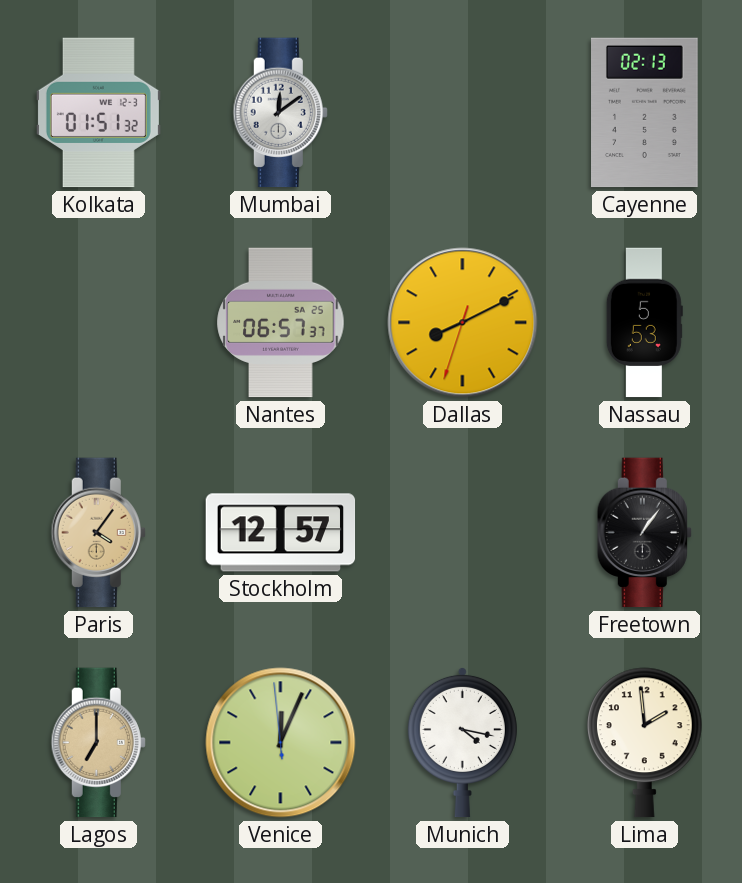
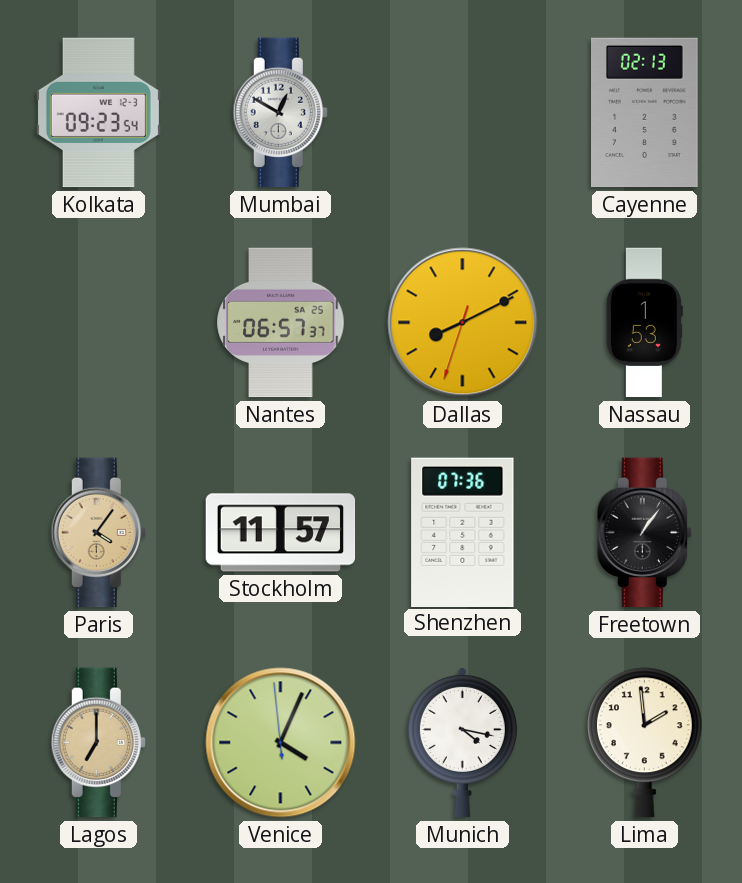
Kolkata: 01:51 -> 09:23 (98, 113)
Mumbai: 12:09 -> 12:50 (280, 113)
Nassau: 5:53 -> 1:53 (644, 323)
Stockholm: 12:57 -> 11:57 (281, 533)
Shenzhen: none -> 07:36 (463, 532)
Venice: 12:03 -> 4:03 (281, 743)
